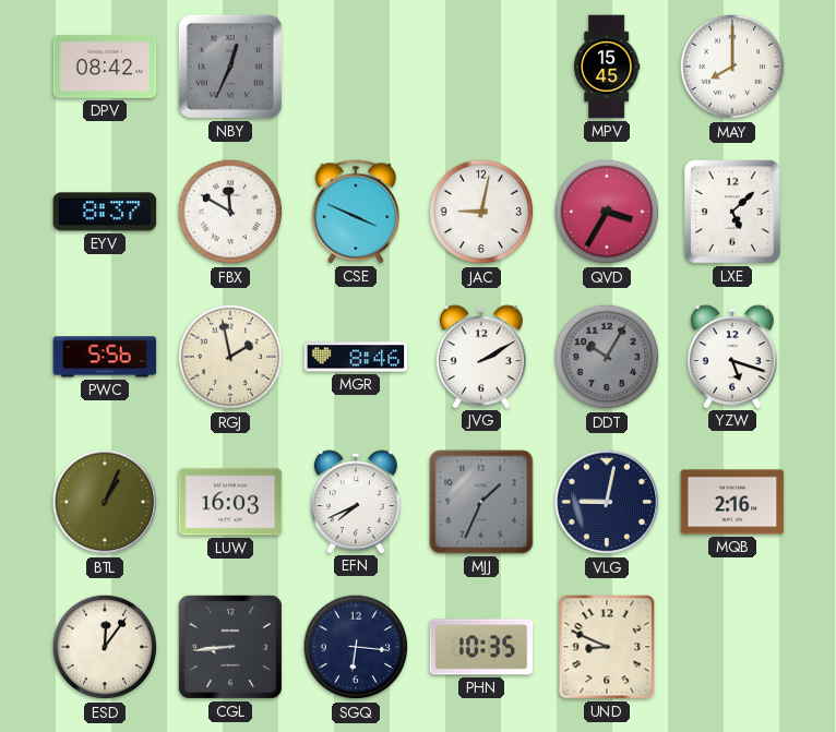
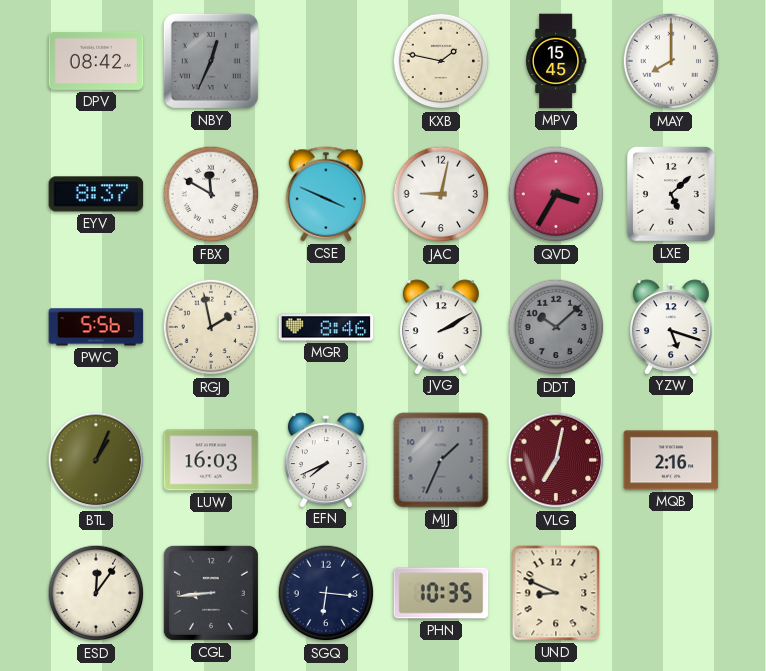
KXB: none -> 1:47 (441, 61)
DDT: 10:05 -> 10:08 (556, 327)
VLG: 9:02 -> 7:02 (556, 460)
VLG dial: navy -> burgundy (556, 460)
